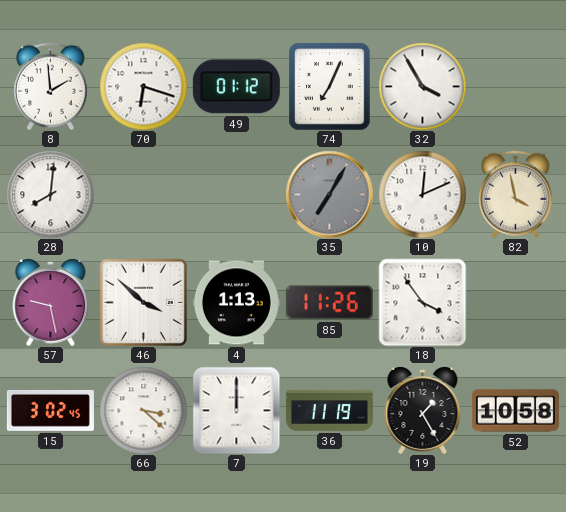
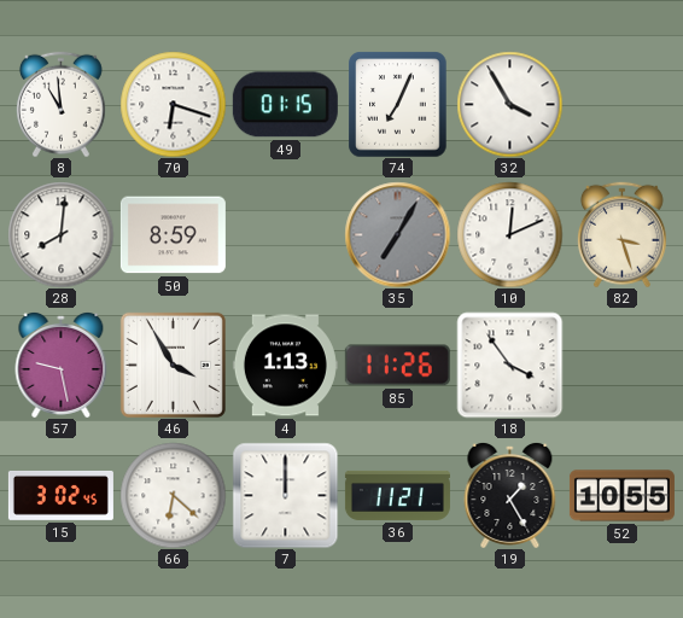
8: 1:59 -> 10:59 (60, 104)
49: 01:12 -> 01:15 (285, 105)
50: none -> 8:59 (173, 235)
82: 3:58 -> 3:27 (621, 234)
46: 3:52 -> 3:55 (173, 365)
66: 3:22 -> 6:22 (173, 495)
36: 11:19 -> 11:21 (397, 495)
52: 10:58 -> 10:55 (621, 496)
